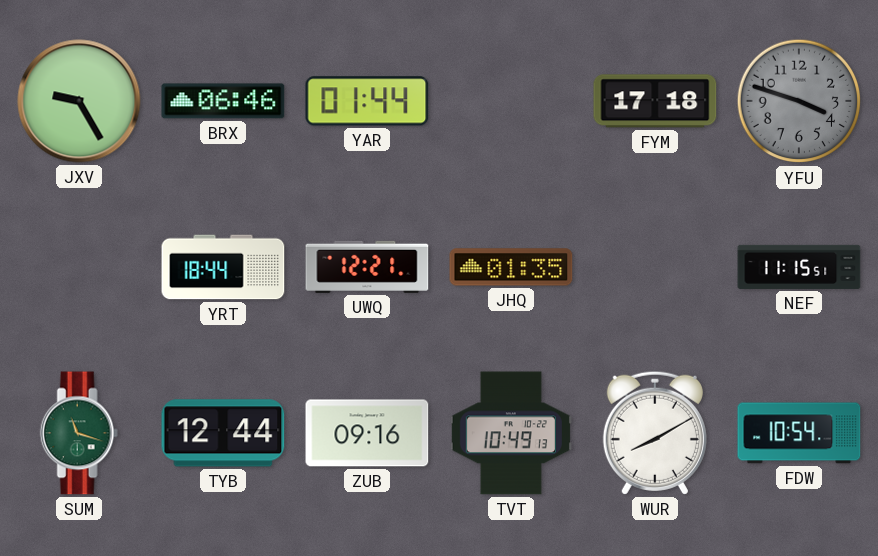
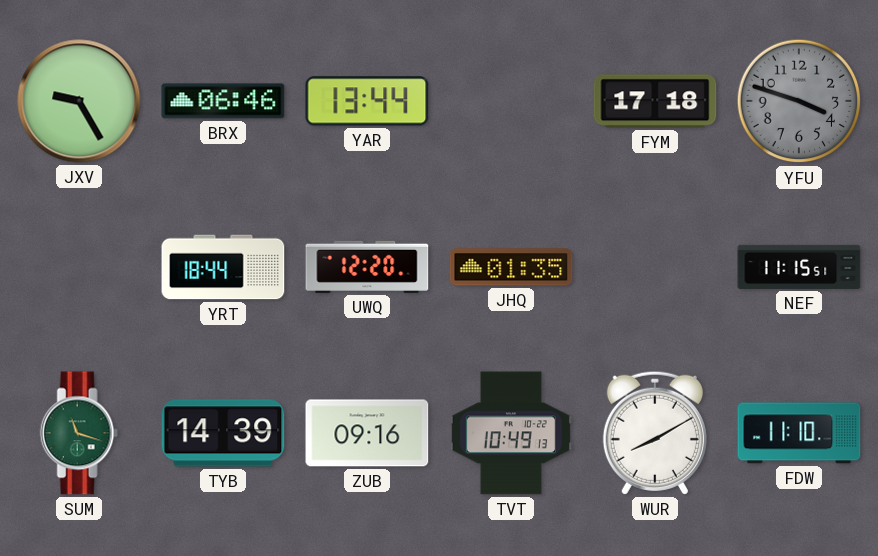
YAR: 01:44 -> 13:44 (367, 101)
UWQ: 12:21 -> 12:20 (367, 267)
TYB: 12:44 -> 14:39 (223, 433)
FDW: 10:54 -> 11:10 (799, 433)
